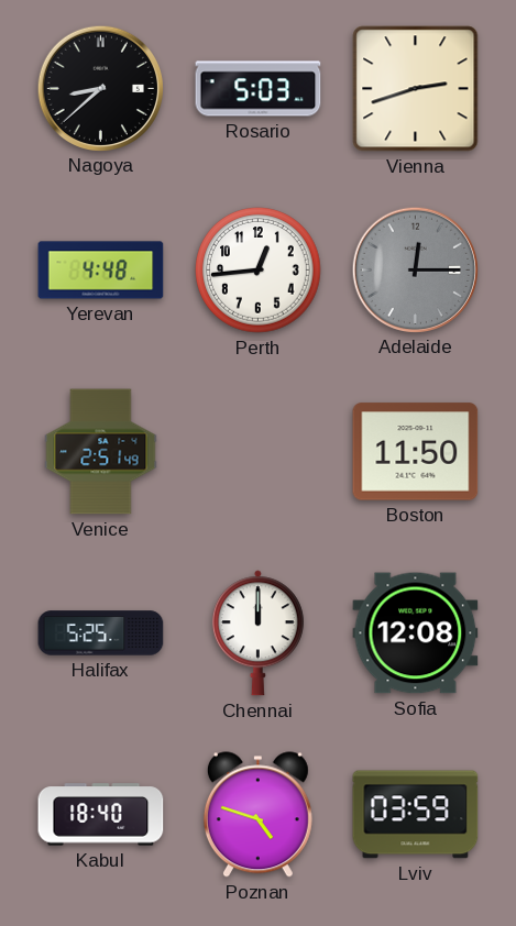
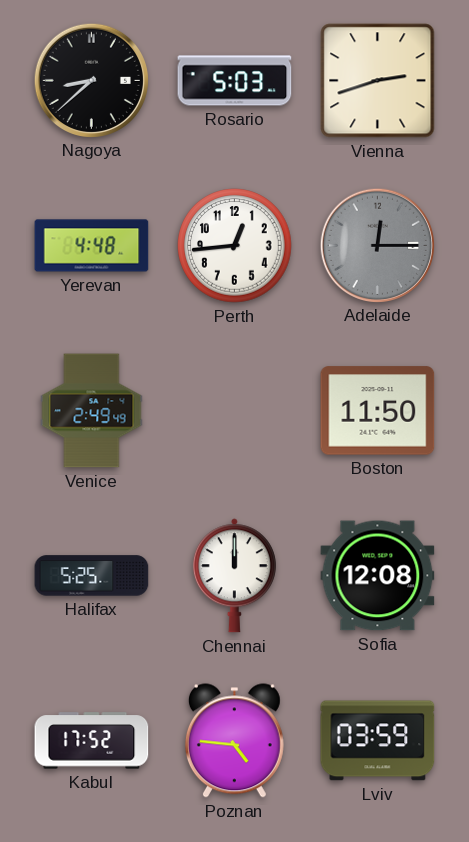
Venice: 2:51 -> 2:49 (92, 411)
Kabul: 18:40 -> 17:52 (92, 741)
Poznan: 4:48 -> 4:46 (234, 741)
